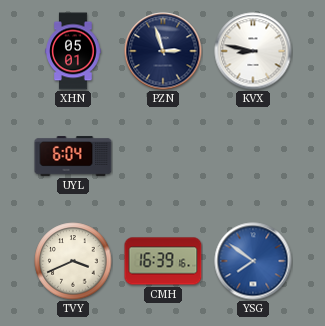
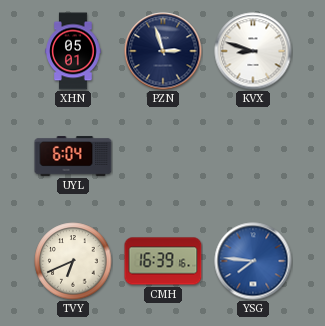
KVX: 8:47 -> 8:48 (253, 51)
TVY: 3:41 -> 6:41 (73, 261)
YSG: 7:51 -> 7:46 (253, 261)
